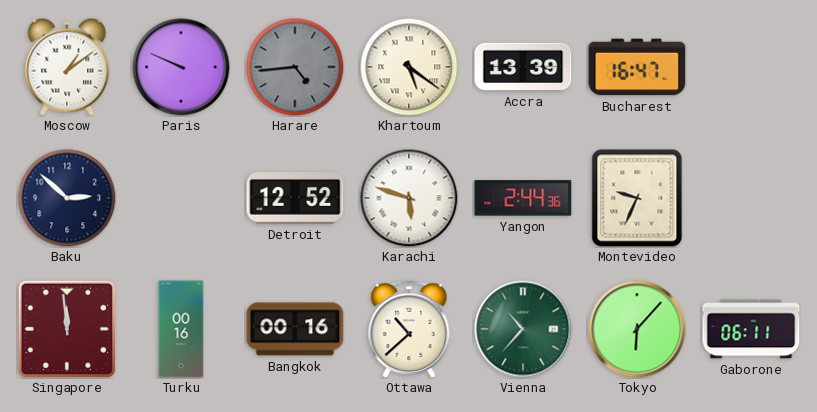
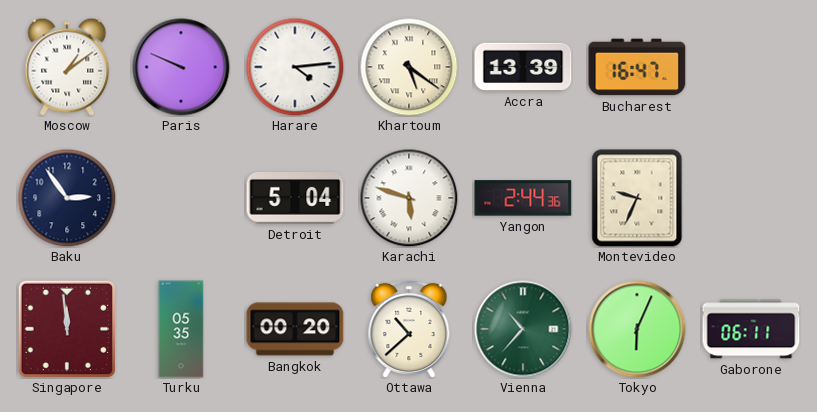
Harare: 4:44 -> 4:14 (295, 67)
Harare dial: grey -> white (295, 67)
Baku: 2:52 -> 2:54 (67, 198)
Detroit: 12:52 -> 5:04 (295, 199)
Turku: 00:16 -> 05:35 (181, 329)
Bangkok: 00:16 -> 00:20 (295, 329)
Tokyo: 6:07 -> 6:04 (637, 329)
